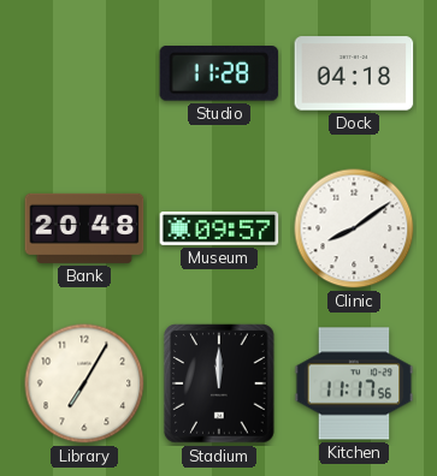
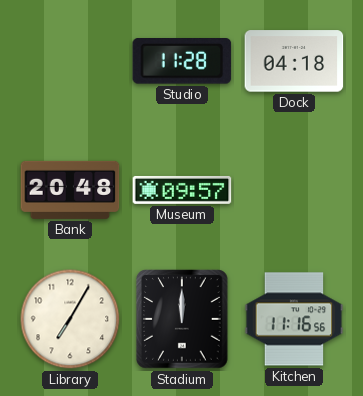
Clinic: 8:09 -> none (354, 228)
Kitchen: 11:17 -> 11:16 (294, 319)
